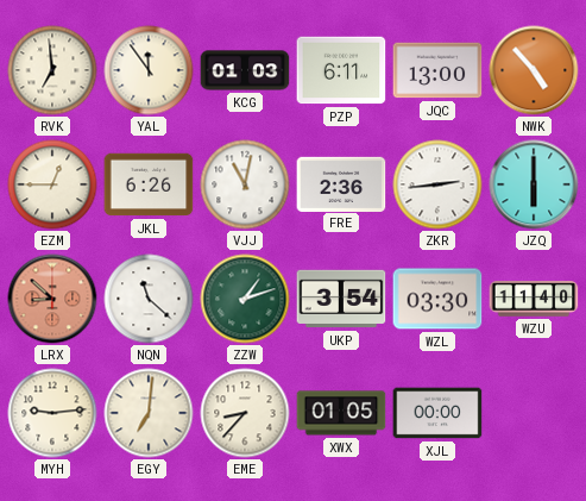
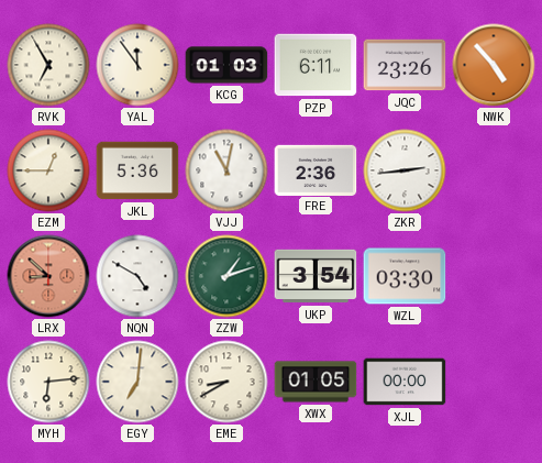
RVK: 6:59 -> 6:55 (48, 65)
JQC: 13:00 -> 23:26 (405, 65)
JKL: 6:26 -> 5:36 (137, 170)
JZQ: 6:00 -> none (534, 184)
NQN: 11:22 -> 4:50 (137, 276)
WZU: 11:40 -> none (534, 299)
MYH: 9:14 -> 6:14 (48, 382)
EME: 8:37 -> 8:40 (226, 382)
